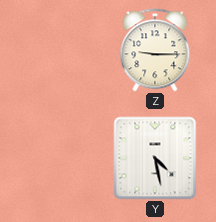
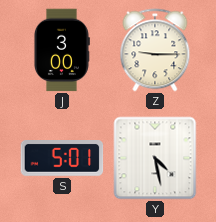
J: none -> 3:00 (61, 50)
S: none -> 5:01 (62, 159)
